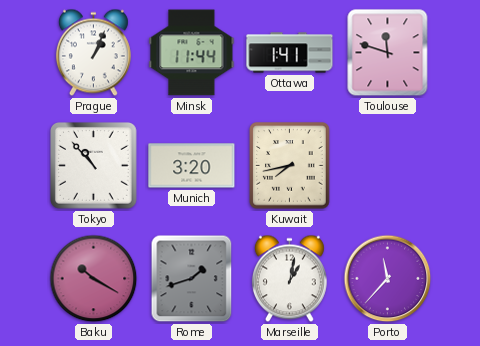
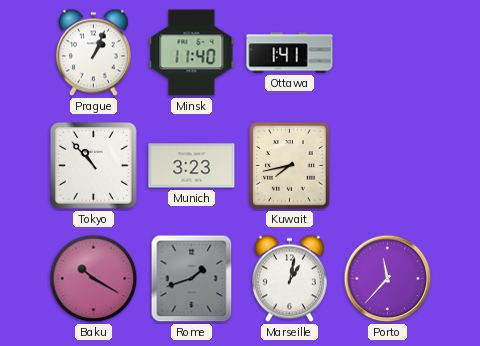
Minsk: 11:44 -> 11:40 (192, 53)
Toulouse: 11:48 -> none (388, 53)
Munich: 3:20 -> 3:23 (192, 166)
